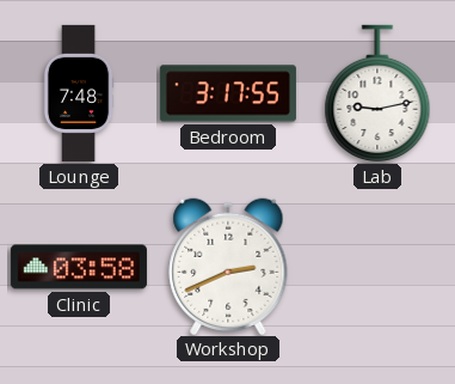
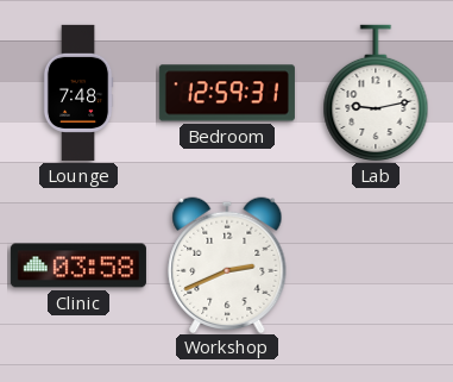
Bedroom: 3:17 -> 12:59 (227, 93)
